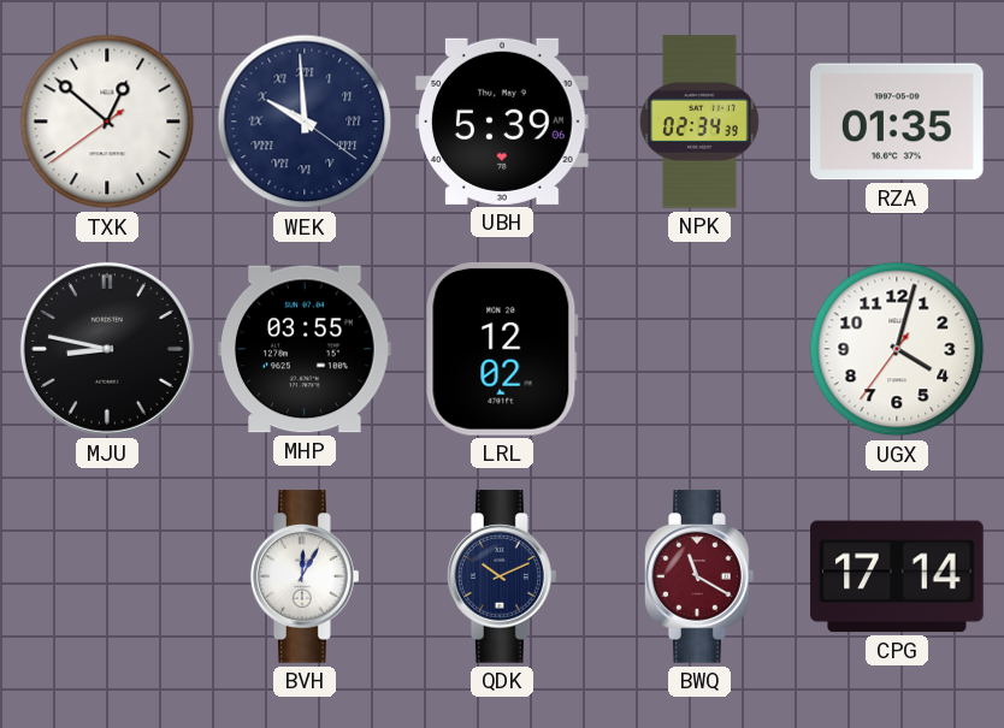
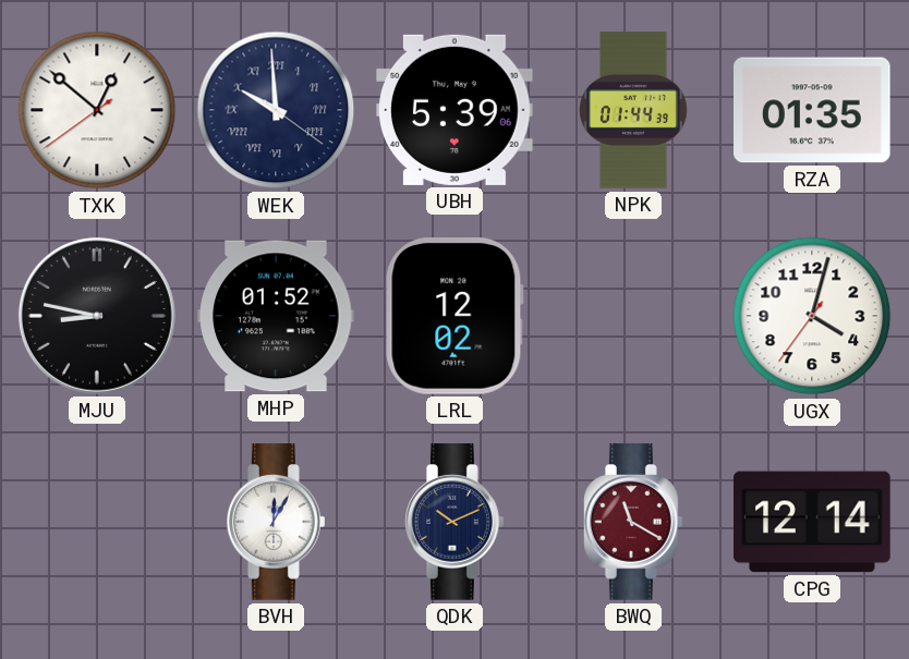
NPK: 02:34 -> 01:44 (633, 110)
MHP: 03:55 -> 01:52 (276, 316)
CPG: 17:14 -> 12:14 (812, 522)
